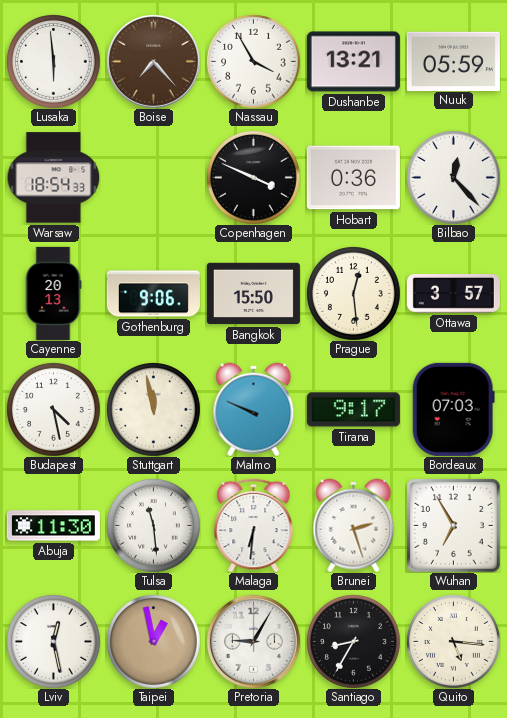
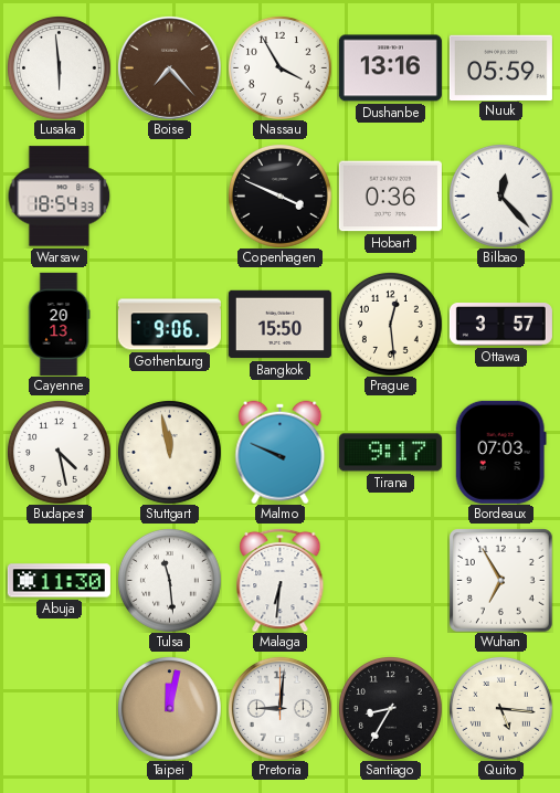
Dushanbe: 13:21 -> 13:16 (390, 68)
Brunei: 2:27 -> none (354, 525)
Lviv: 12:28 -> none (54, 642)
Taipei: 12:58 -> 12:02 (170, 709)
Pretoria: 9:05 -> 9:01 (279, 708)
